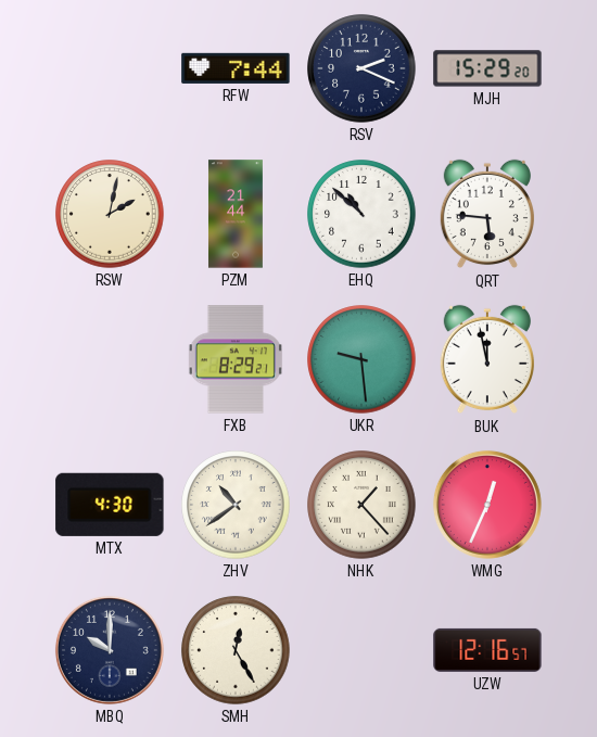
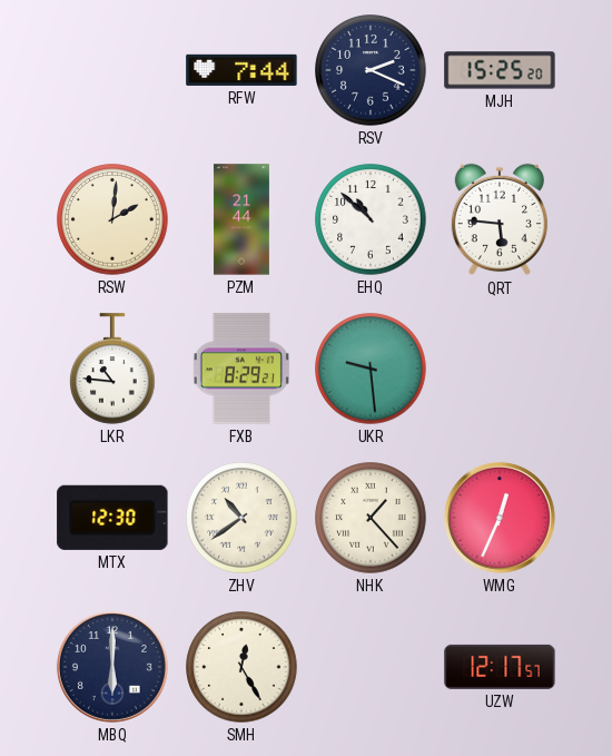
MJH: 15:29 -> 15:25 (500, 70)
RSW: 2:02 -> 2:01 (112, 219)
LKR: none -> 10:46 (112, 369)
BUK: 11:58 -> none (487, 359)
MTX: 4:30 -> 12:30 (112, 518)
MBQ: 10:00 -> 6:00 (112, 667)
UZW: 12:16 -> 12:17 (500, 667)
